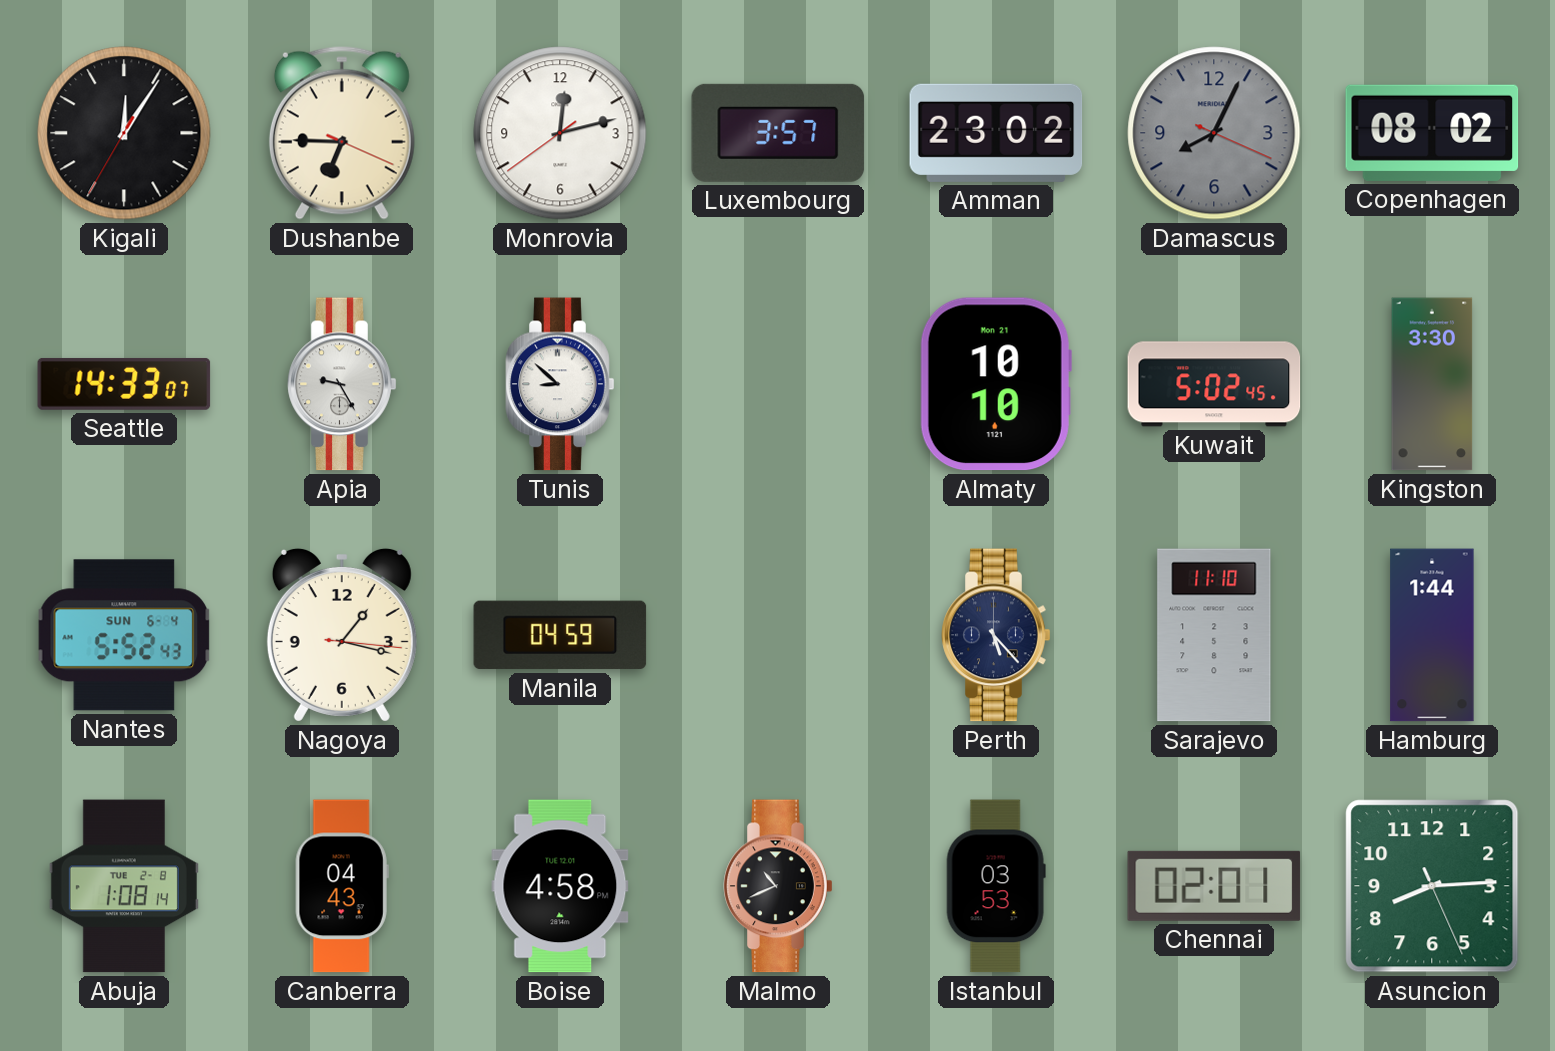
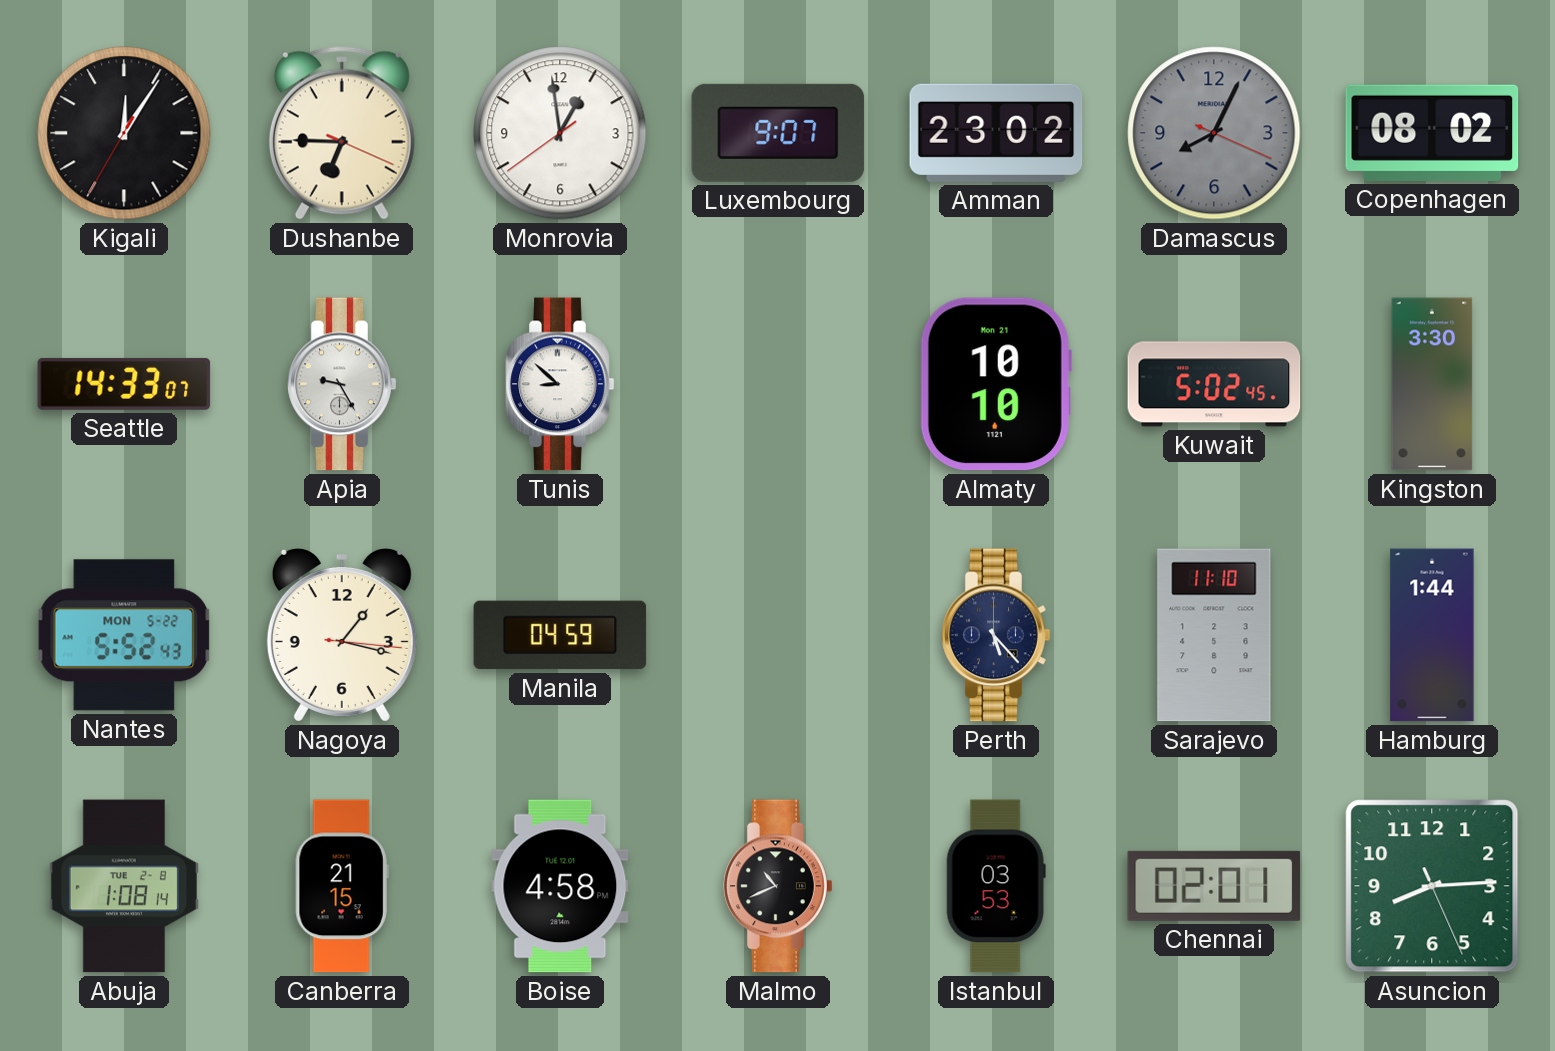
Monrovia: 12:12 -> 12:58 (560, 133)
Luxembourg: 3:57 -> 9:07 (778, 133)
Nantes date: SUN 6-4 -> MON 5-22 (124, 635)
Canberra: 04:43 -> 21:15 (342, 886)
